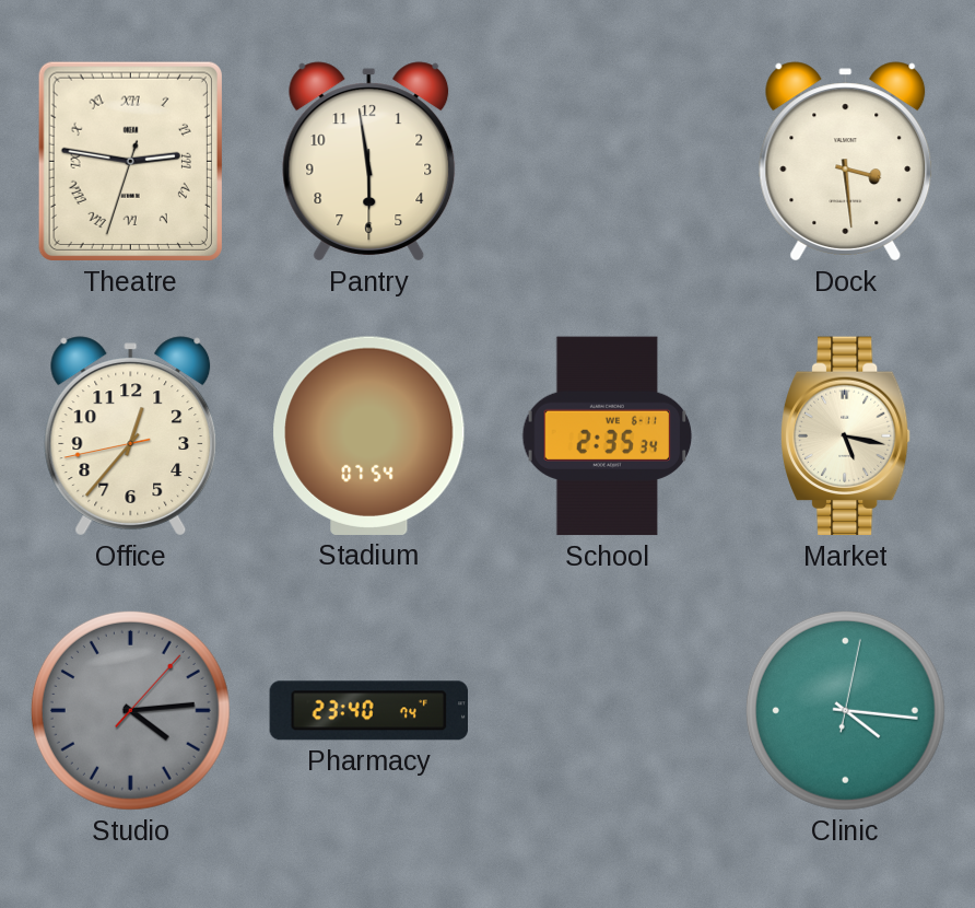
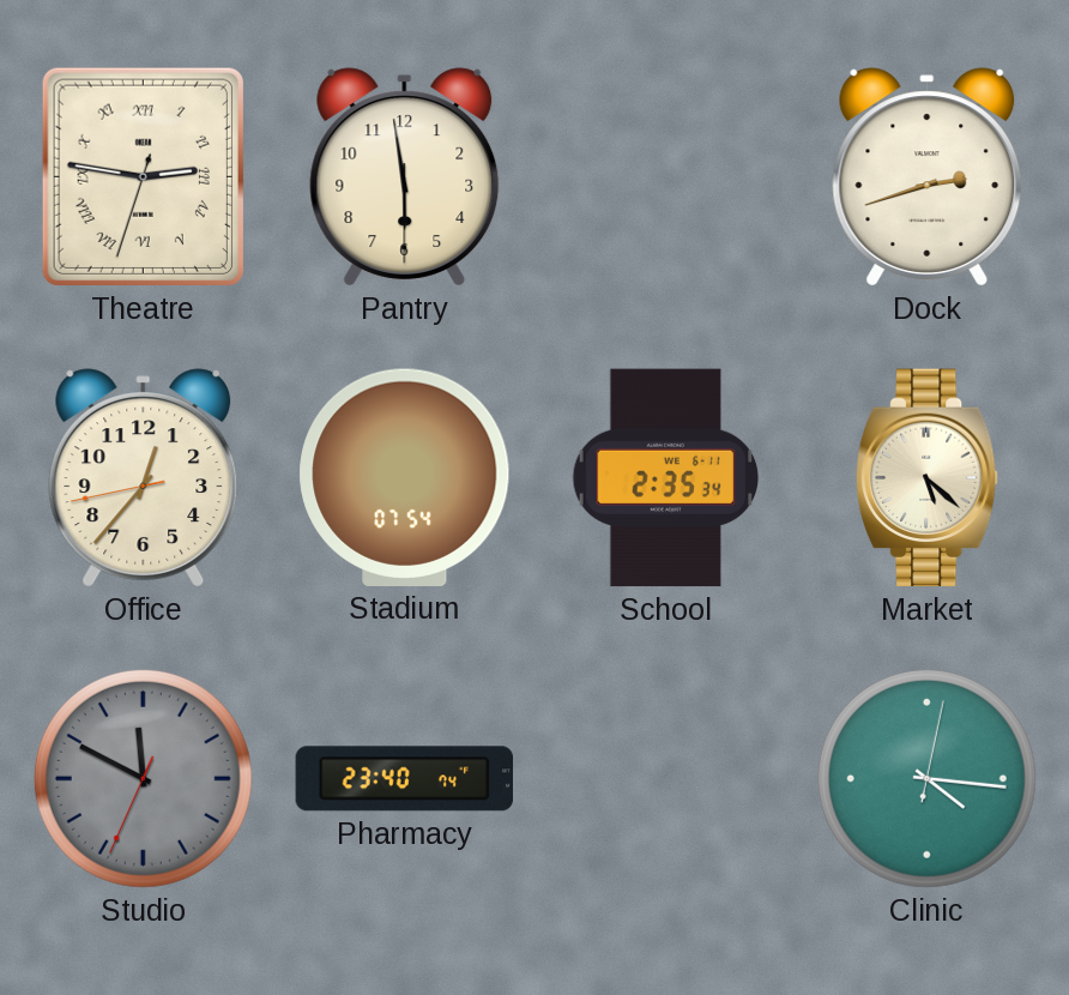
Dock: 3:29 -> 2:42 (928, 177)
Market: 5:17 -> 5:22 (926, 478)
Studio: 4:14 -> 11:49 (143, 778)
